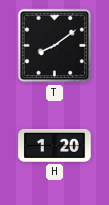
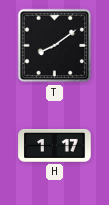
H: 1:20 -> 1:17 (55, 145)
